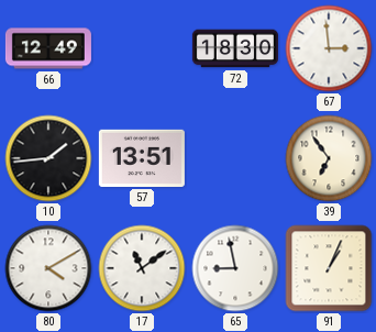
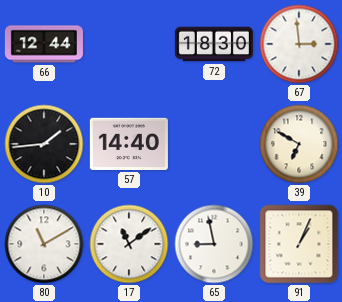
66: 12:49 -> 12:44 (44, 44)
57: 13:51 -> 14:40 (129, 144)
39: 6:54 -> 6:50 (299, 144)
80: 4:10 -> 11:10 (44, 244)
